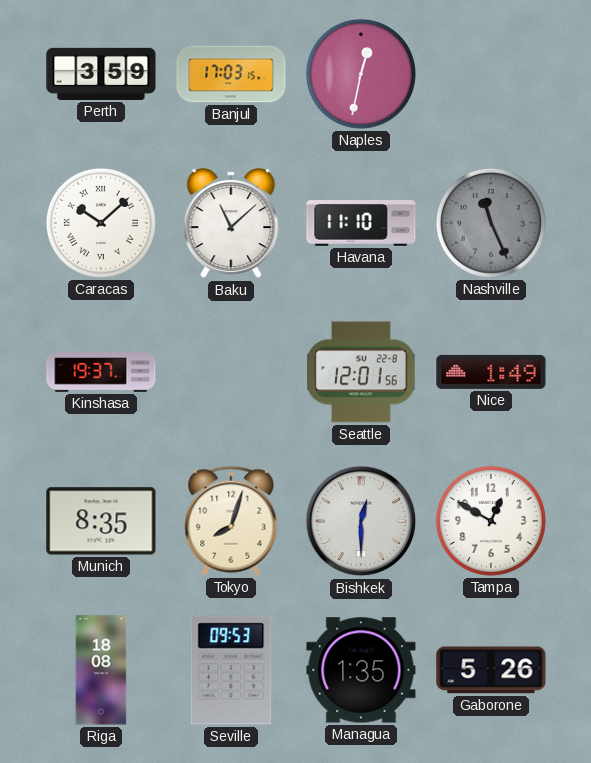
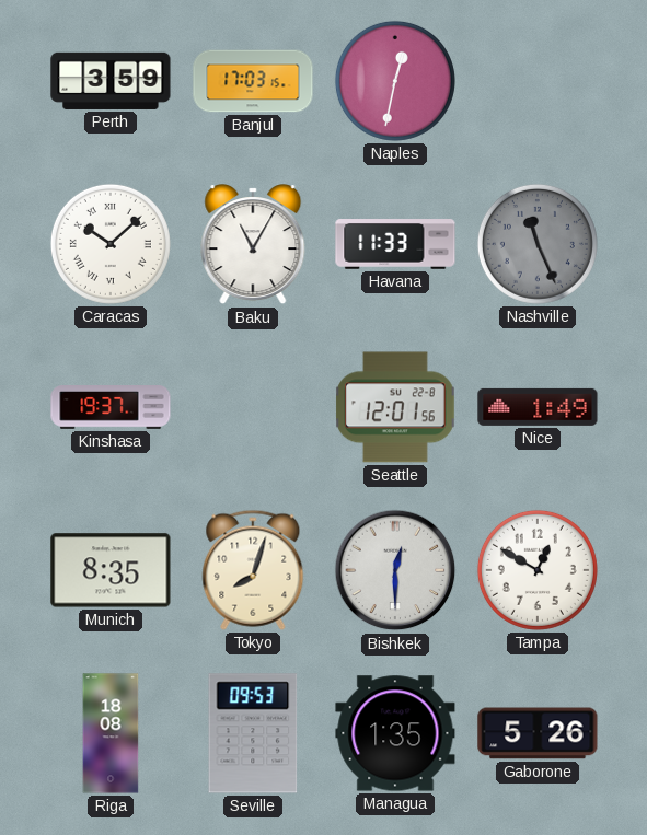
Baku: 11:08 -> 11:05 (253, 245)
Havana: 11:10 -> 11:33 (395, 245)
